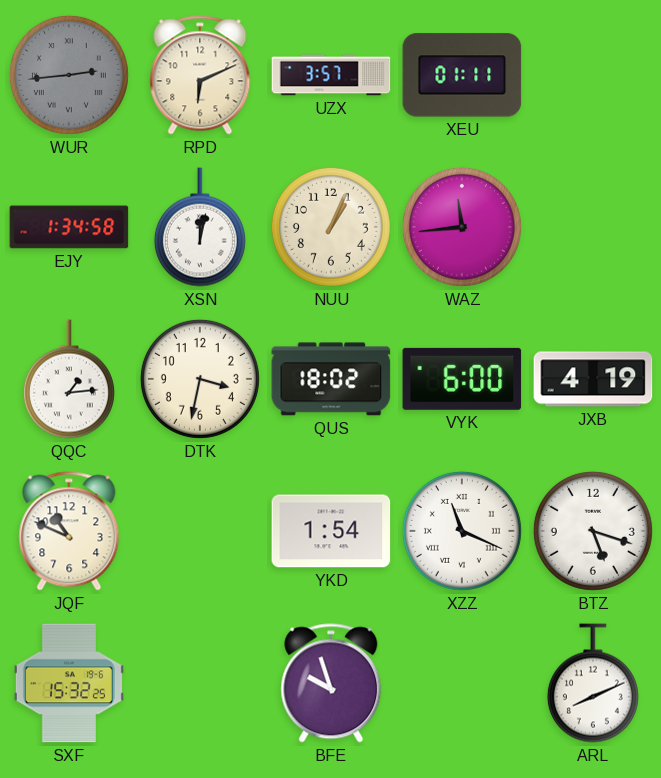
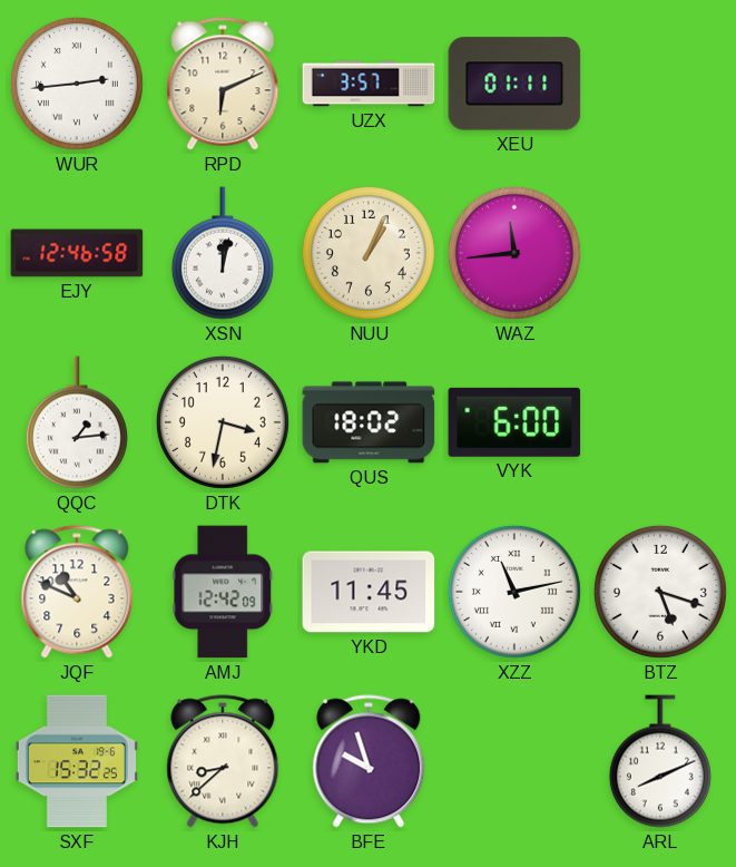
WUR dial: grey -> white (77, 84)
EJY: 1:34 -> 12:46 (77, 253)
JXB: 4:19 -> none (593, 379)
AMJ: none -> 12:42 (223, 592)
YKD: 1:54 -> 11:45 (369, 592)
XZZ: 11:19 -> 11:13 (514, 592)
KJH: none -> 8:38 (223, 761)
